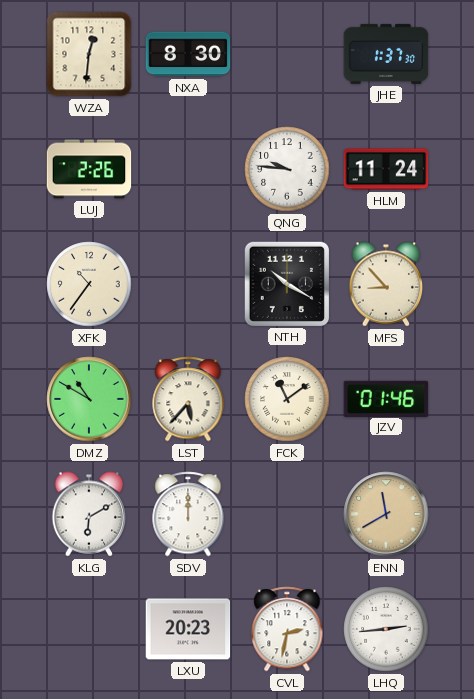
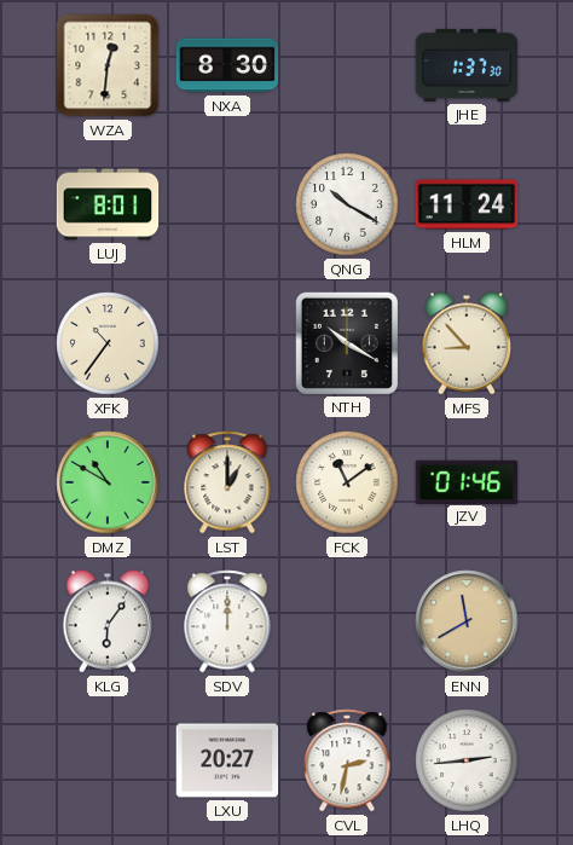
LUJ: 2:26 -> 8:01 (108, 204)
QNG: 9:46 -> 10:20 (347, 204)
LST: 5:37 -> 1:00 (227, 482)
KLG: 6:10 -> 6:06 (108, 621)
LXU: 20:23 -> 20:27 (227, 760)
